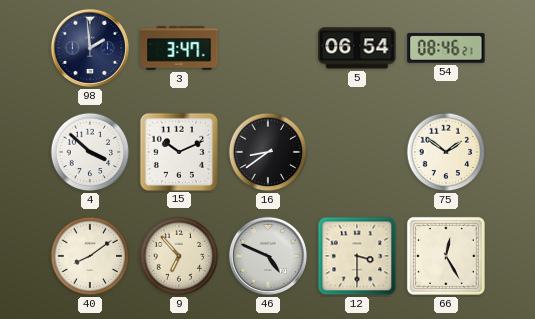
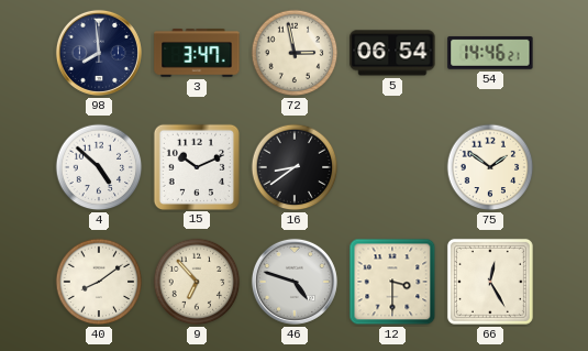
98: 1:59 -> 7:59 (99, 53)
72: none -> 2:58 (295, 53)
54: 08:46 -> 14:46 (490, 53)
4: 3:52 -> 4:52 (99, 167)
46: 4:49 -> 4:48 (295, 282)
